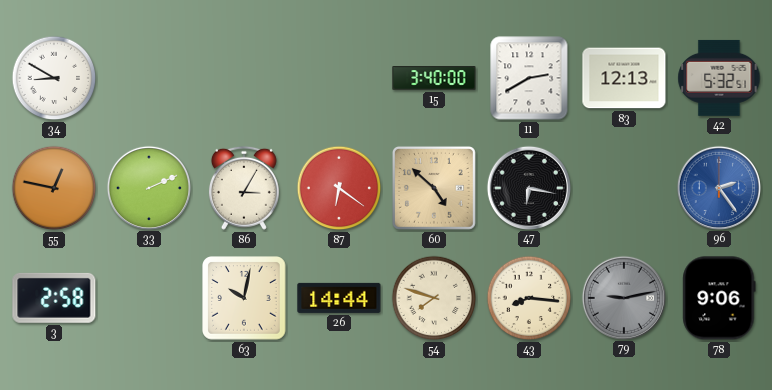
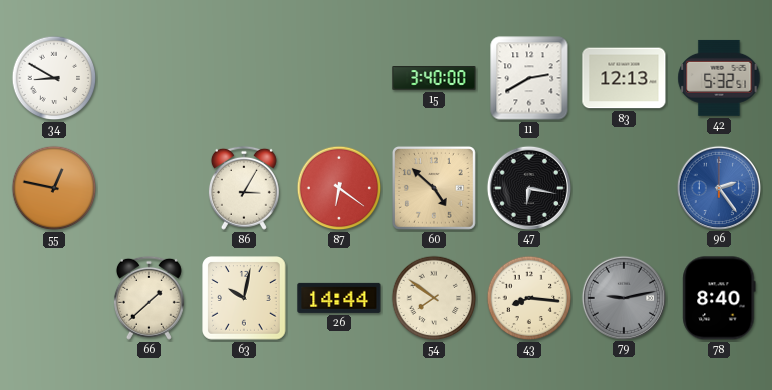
33: 2:11 -> none (148, 187)
3: 2:58 -> none (54, 298)
66: none -> 1:38 (149, 298)
54: 7:48 -> 7:51 (434, 298)
78: 9:06 -> 8:40 (719, 298)
